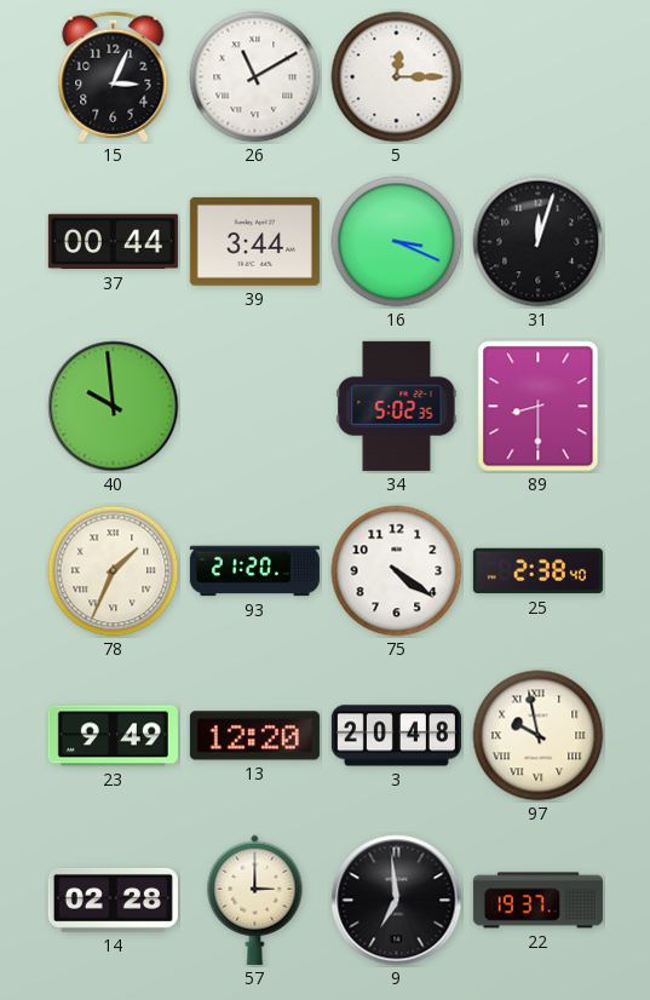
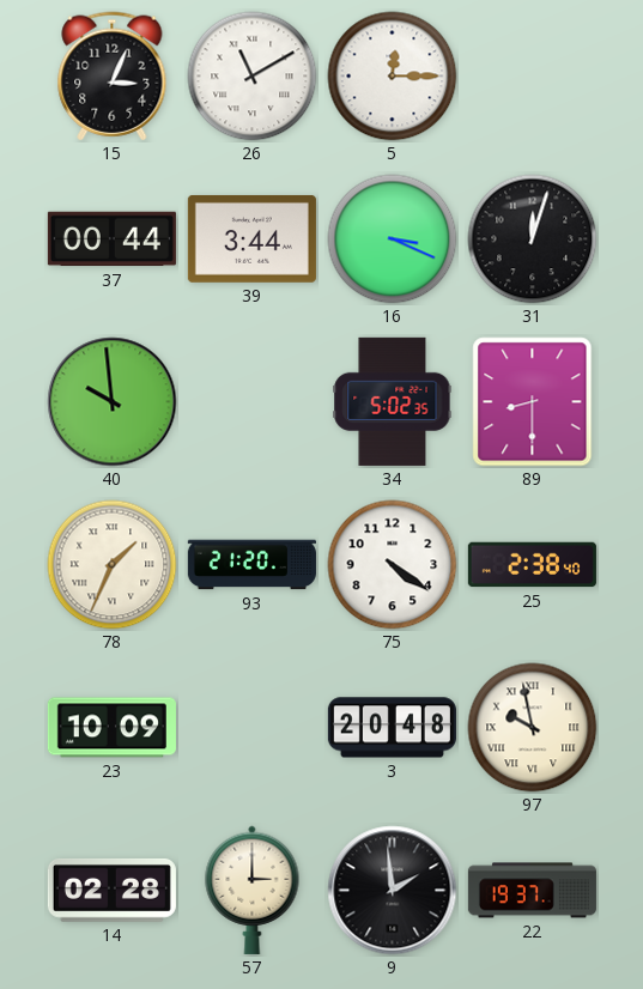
23: 9:49 -> 10:09 (111, 728)
13: 12:20 -> none (254, 736)
9: 6:59 -> 1:59 (393, 891)
